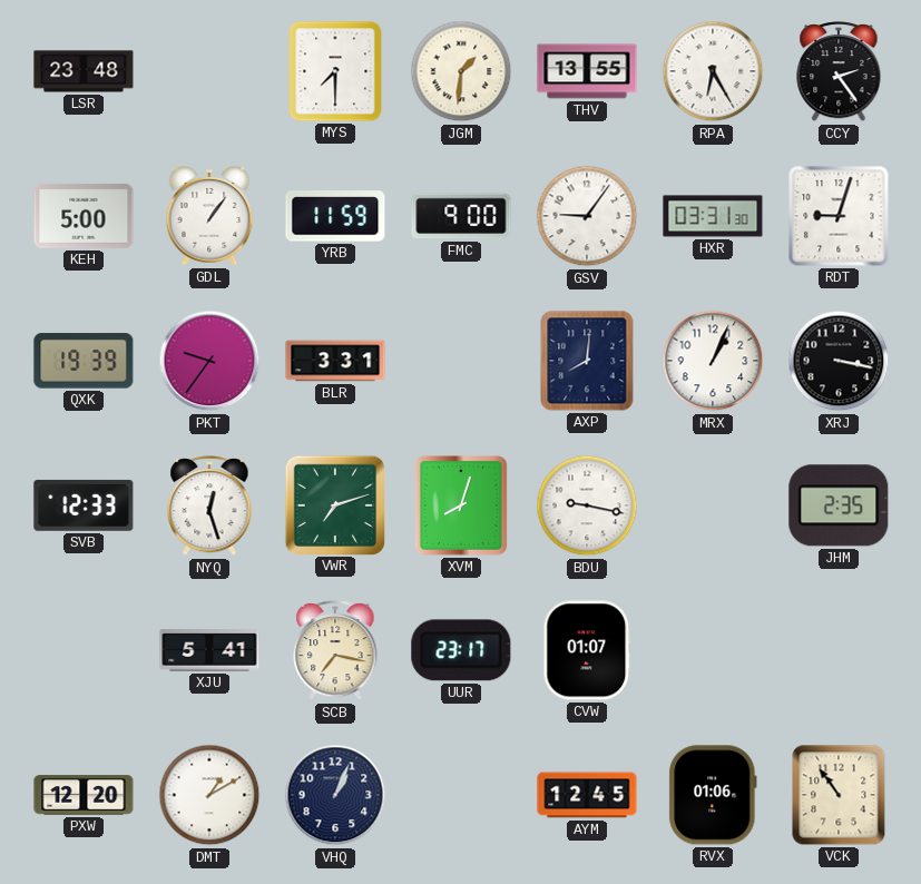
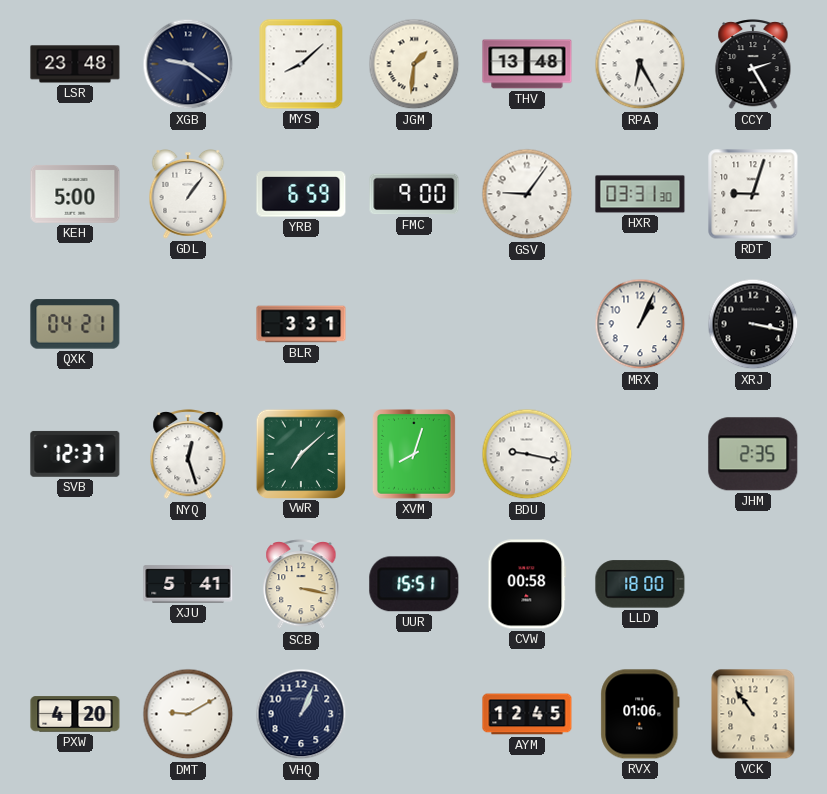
XGB: none -> 9:21 (188, 64)
MYS: 7:30 -> 8:08 (301, 64)
THV: 13:55 -> 13:48 (527, 64)
CCY: 2:24 -> 2:25 (753, 65)
YRB: 11:59 -> 6:59 (301, 194)
QXK: 19:39 -> 04:21 (75, 324)
PKT: 9:36 -> none (209, 361)
AXP: 8:01 -> none (587, 361)
SVB: 12:33 -> 12:37 (75, 454)
VWR: 7:12 -> 7:08 (300, 453)
SCB: 7:17 -> 3:17 (301, 585)
UUR: 23:17 -> 15:51 (414, 584)
CVW: 01:07 -> 00:58 (527, 584)
LLD: none -> 18:00 (640, 584)
PXW: 12:20 -> 4:20 (75, 714)
DMT: 1:10 -> 9:10 (188, 714)
